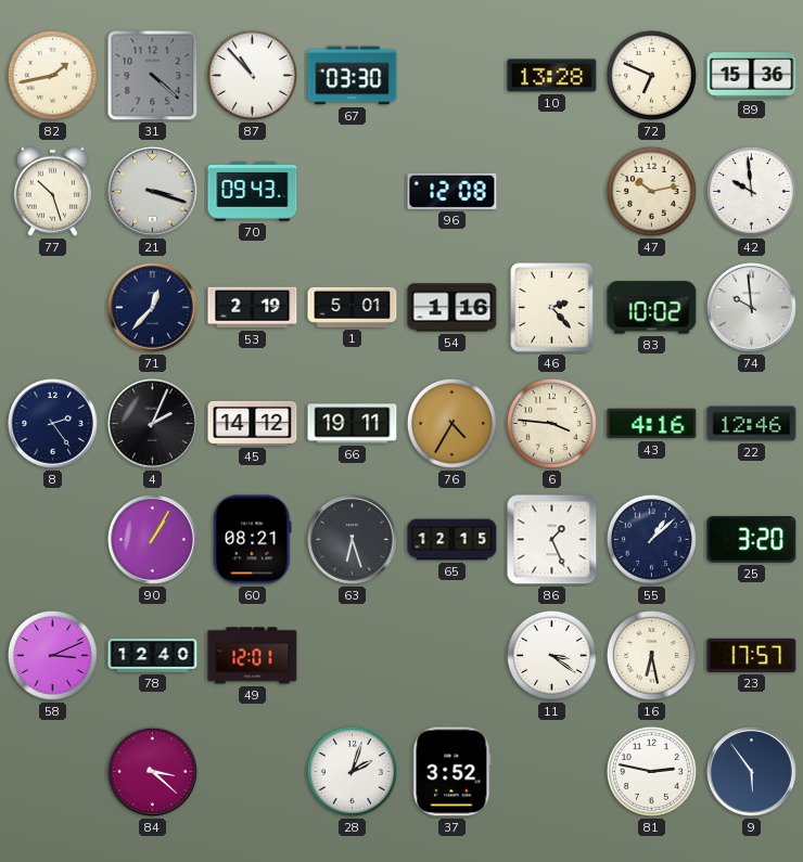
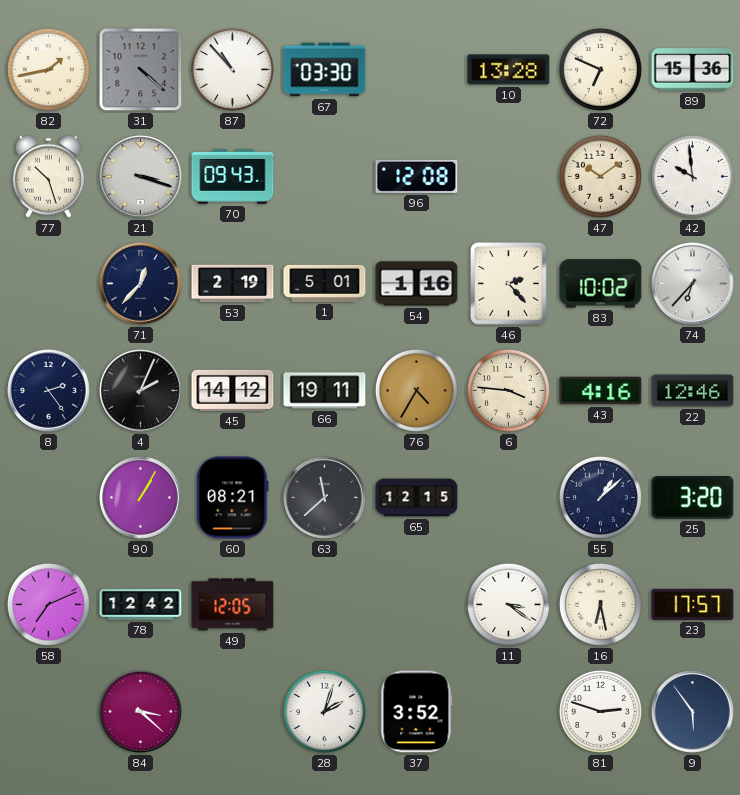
47: 10:13 -> 10:09 (600, 176)
74: 9:59 -> 6:37 (693, 284)
63: 6:27 -> 11:38 (325, 498)
86: 1:26 -> none (552, 540)
58: 3:11 -> 7:11 (48, 604)
78: 12:40 -> 12:42 (141, 605)
49: 12:01 -> 12:05 (233, 605)
81: 2:47 -> 2:48 (600, 711)
